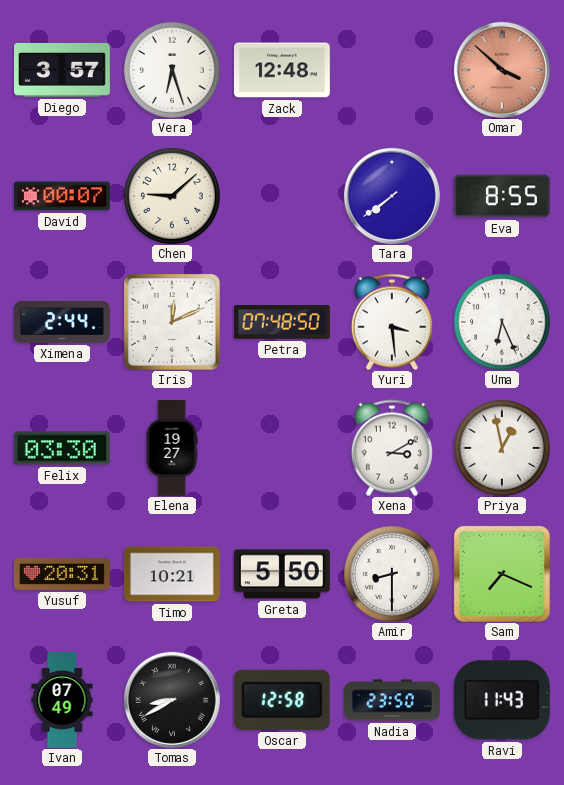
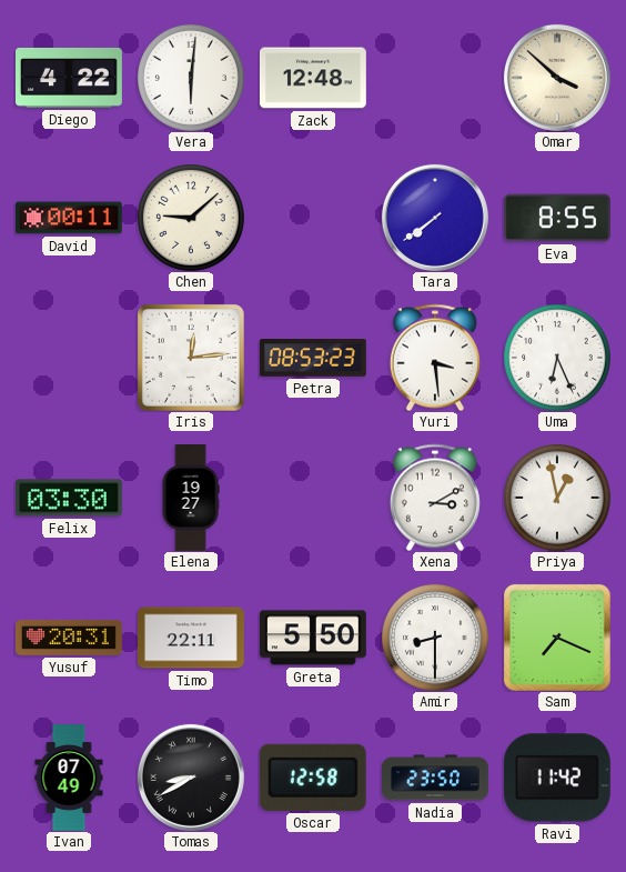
Diego: 3:57 -> 4:22 (70, 78)
Vera: 6:27 -> 6:01 (191, 78)
Omar dial: salmon -> cream (557, 78)
David: 00:07 -> 00:11 (69, 218)
Ximena: 2:44 -> none (63, 322)
Iris: 12:11 -> 12:14 (191, 358)
Petra: 07:48 -> 08:53 (313, 358)
Timo: 10:21 -> 22:11 (191, 638)
Ravi: 11:43 -> 11:42 (557, 778)
